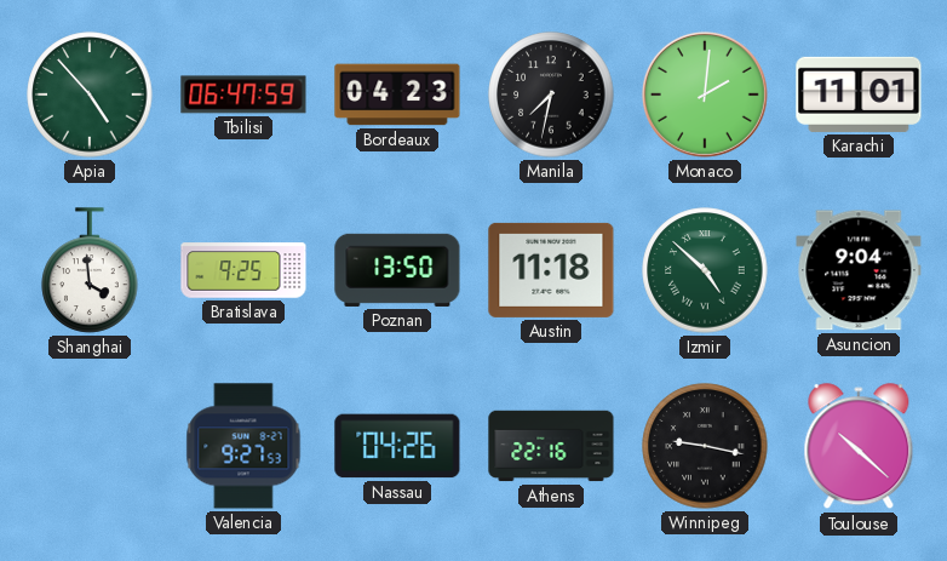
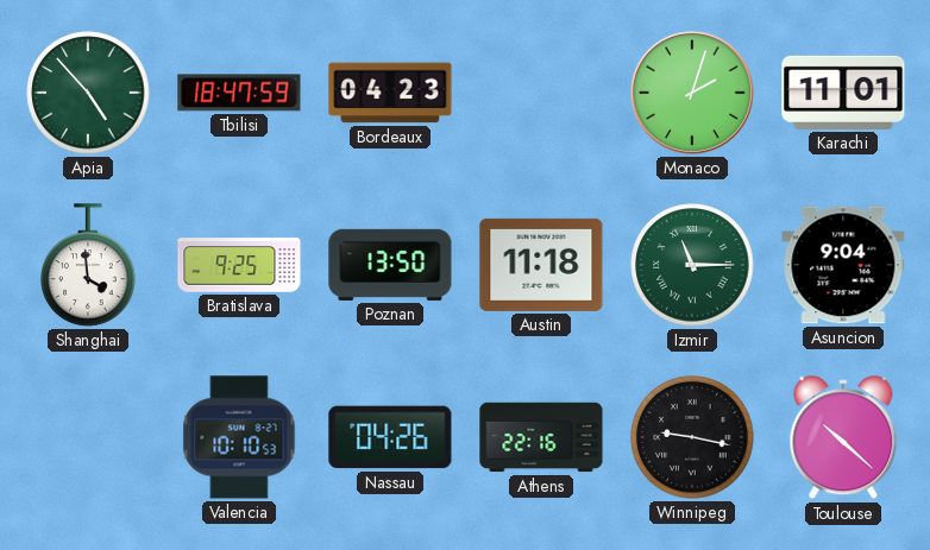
Tbilisi: 06:47 -> 18:47 (239, 93)
Manila: 7:32 -> none (551, 95)
Monaco: 2:01 -> 2:03 (692, 93)
Izmir: 4:52 -> 11:15 (692, 265)
Valencia: 9:27 -> 10:10 (239, 437)
